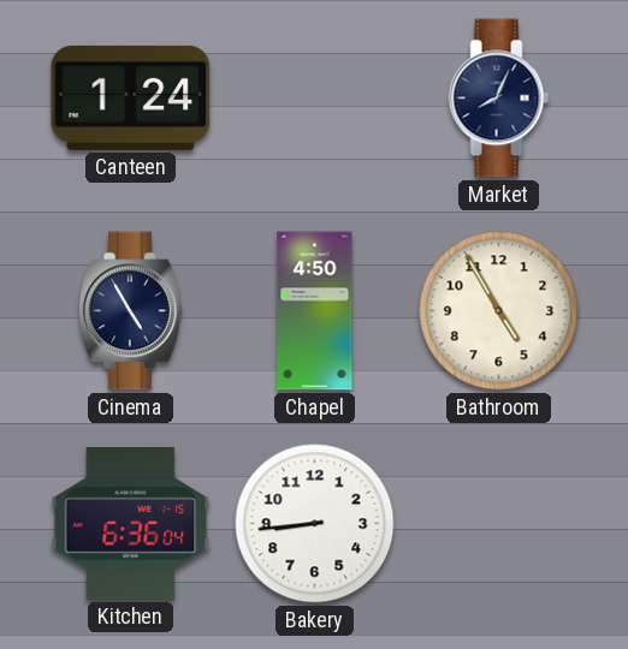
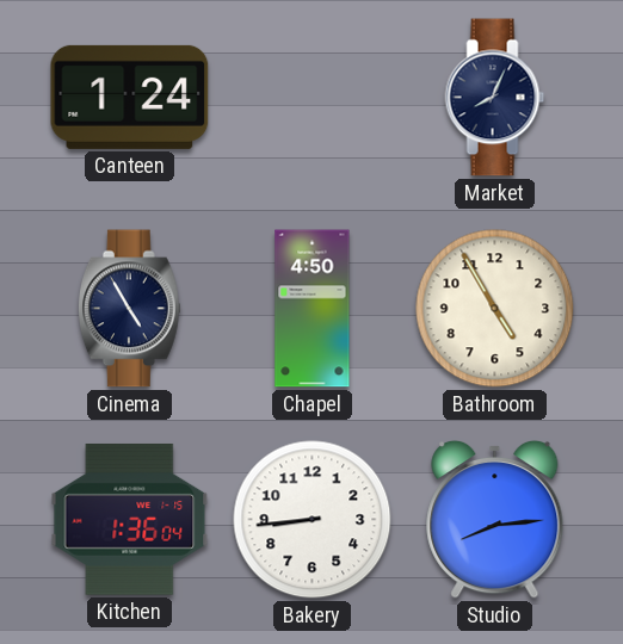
Kitchen: 6:36 -> 1:36 (130, 519)
Studio: none -> 8:14 (495, 519)
